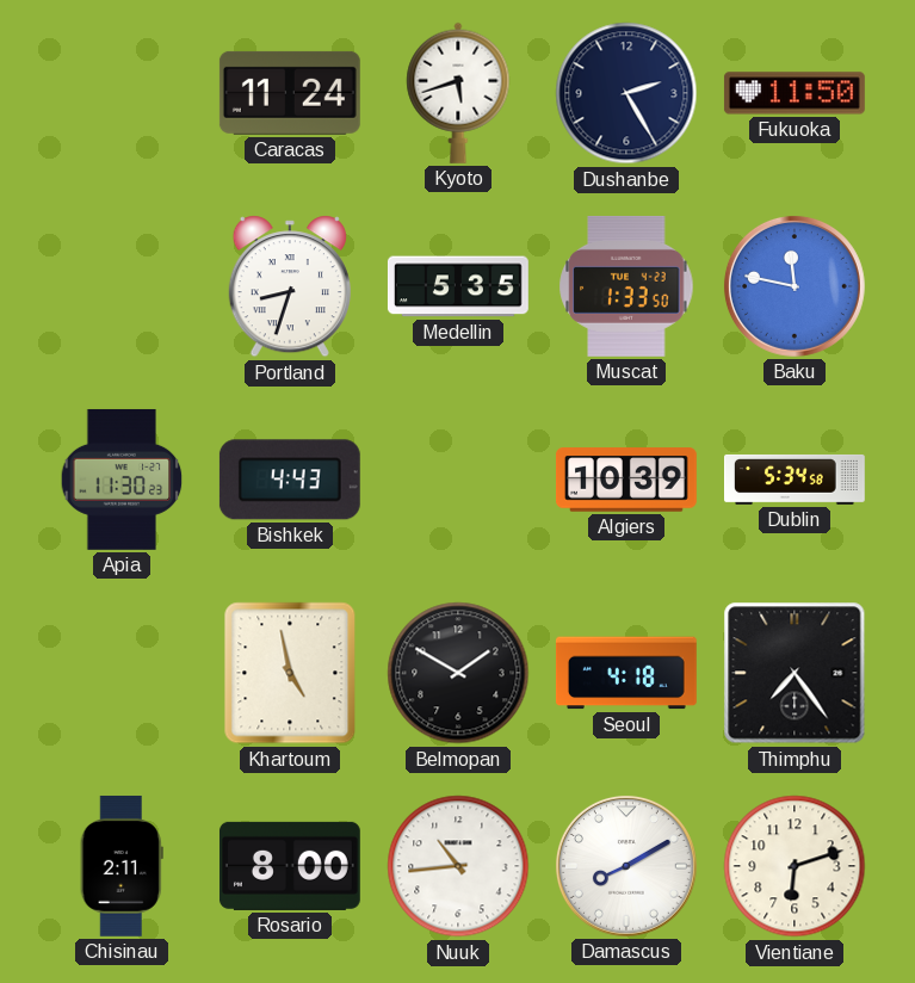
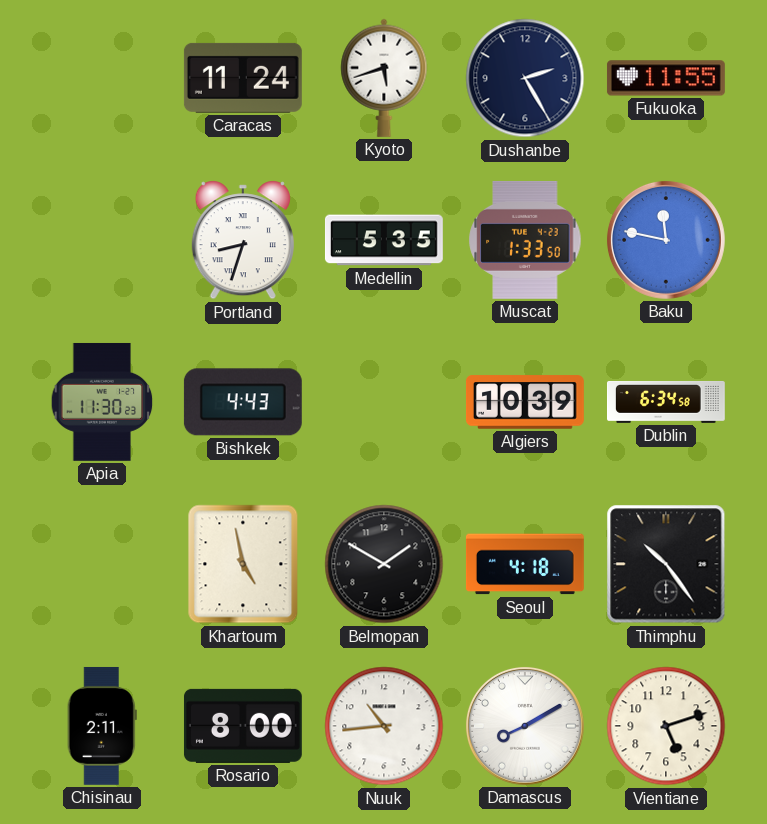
Fukuoka: 11:50 -> 11:55 (666, 78)
Dublin: 5:34 -> 6:34 (667, 402)
Thimphu: 7:24 -> 10:24 (666, 564)
Vientiane: 6:12 -> 5:12 (666, 726)
